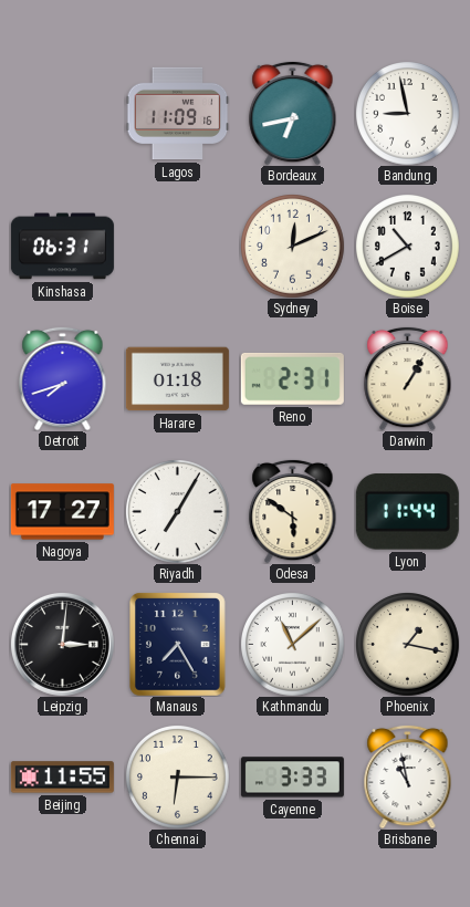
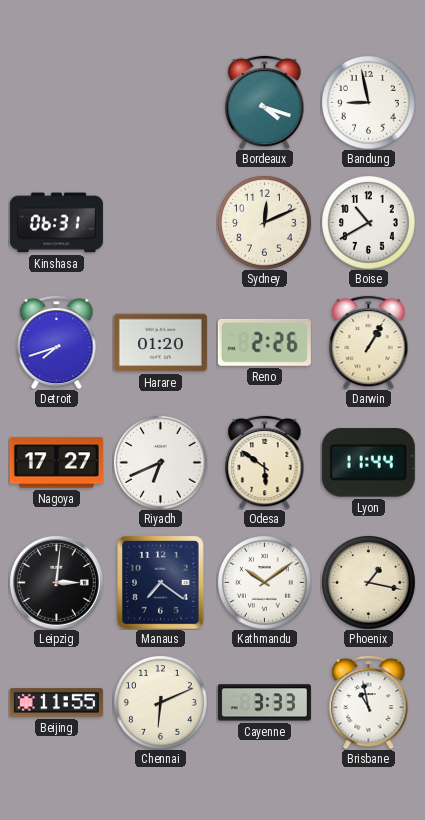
Lagos: 11:09 -> none (177, 114)
Bordeaux: 6:43 -> 4:18 (265, 102)
Harare: 01:18 -> 01:20 (160, 343)
Reno: 2:31 -> 2:26 (264, 342)
Riyadh: 7:05 -> 6:41 (161, 463)
Manaus: 7:25 -> 7:21 (161, 583)
Kathmandu: 11:08 -> 10:09 (265, 583)
Chennai: 6:15 -> 6:11 (161, 703)
